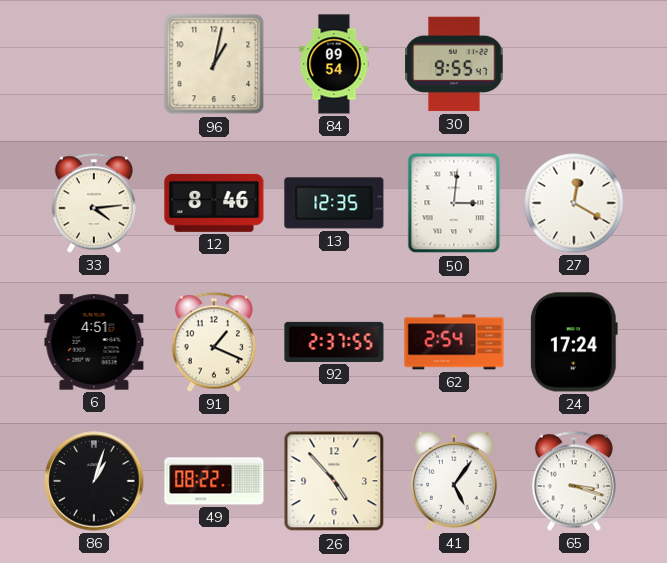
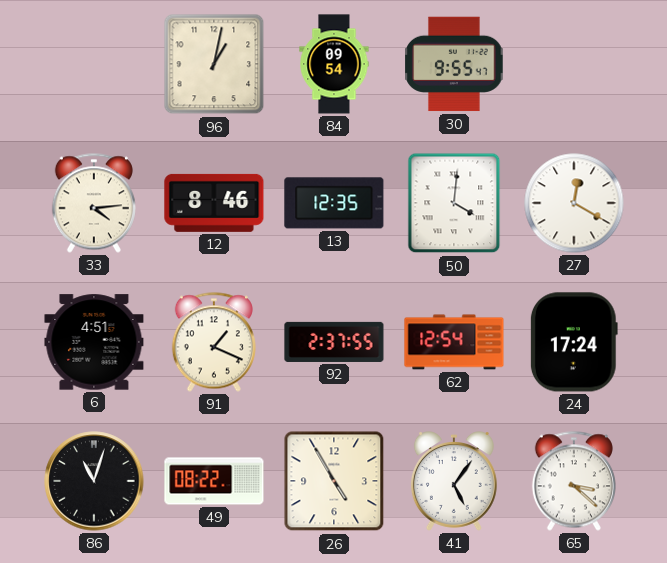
50: 3:01 -> 4:01 (454, 203)
62: 2:54 -> 12:54 (454, 342)
86: 1:03 -> 11:03 (94, 481)
26: 4:53 -> 4:55 (334, 481)
65: 3:18 -> 3:22 (574, 481)
